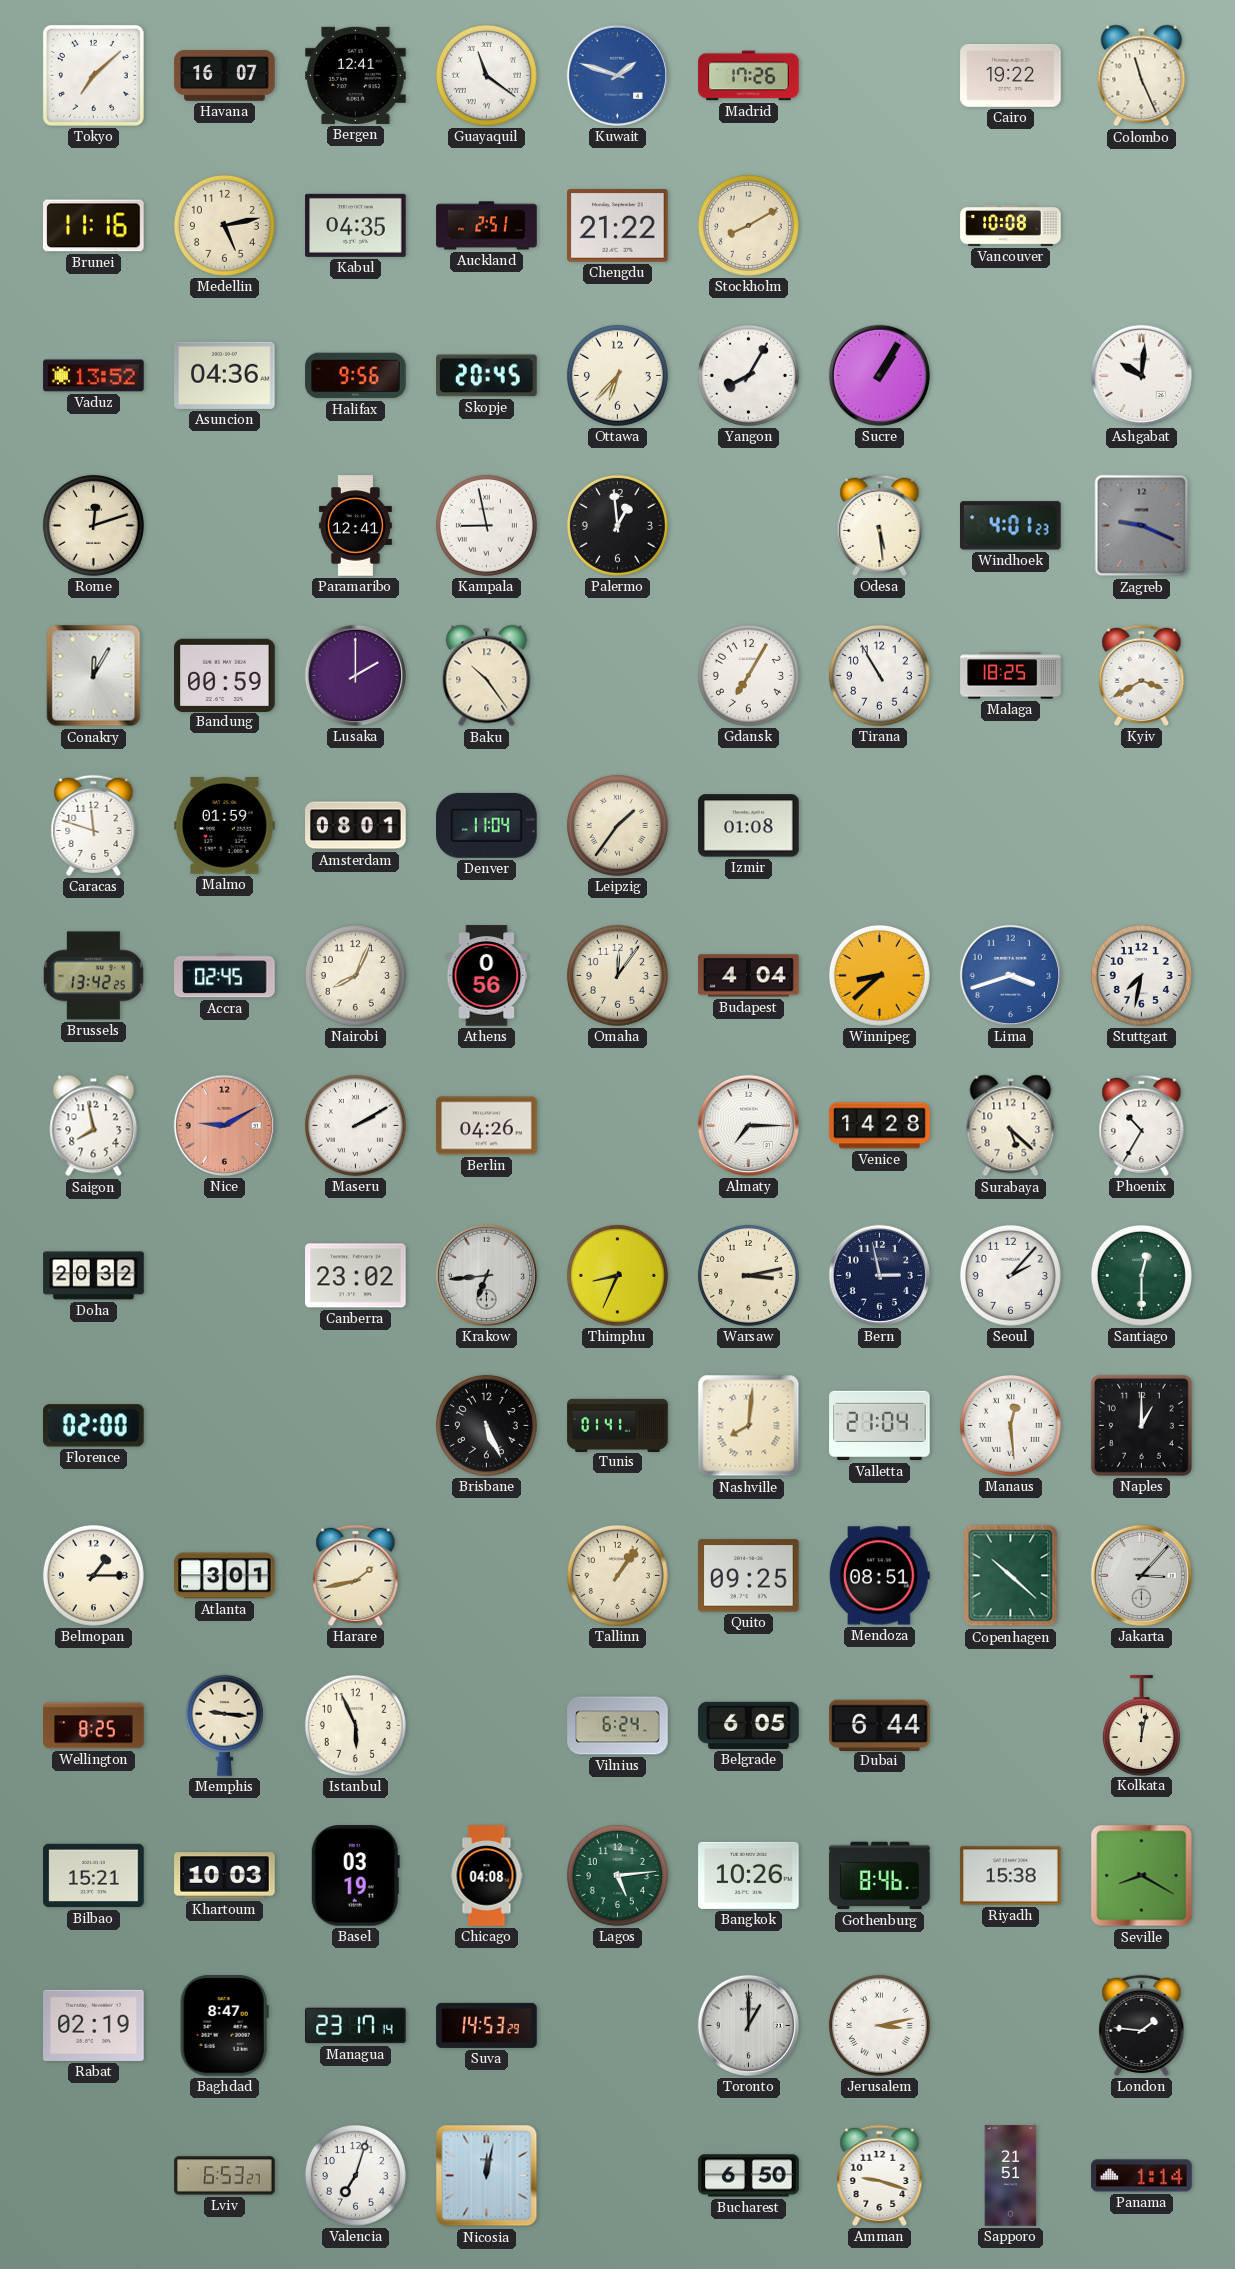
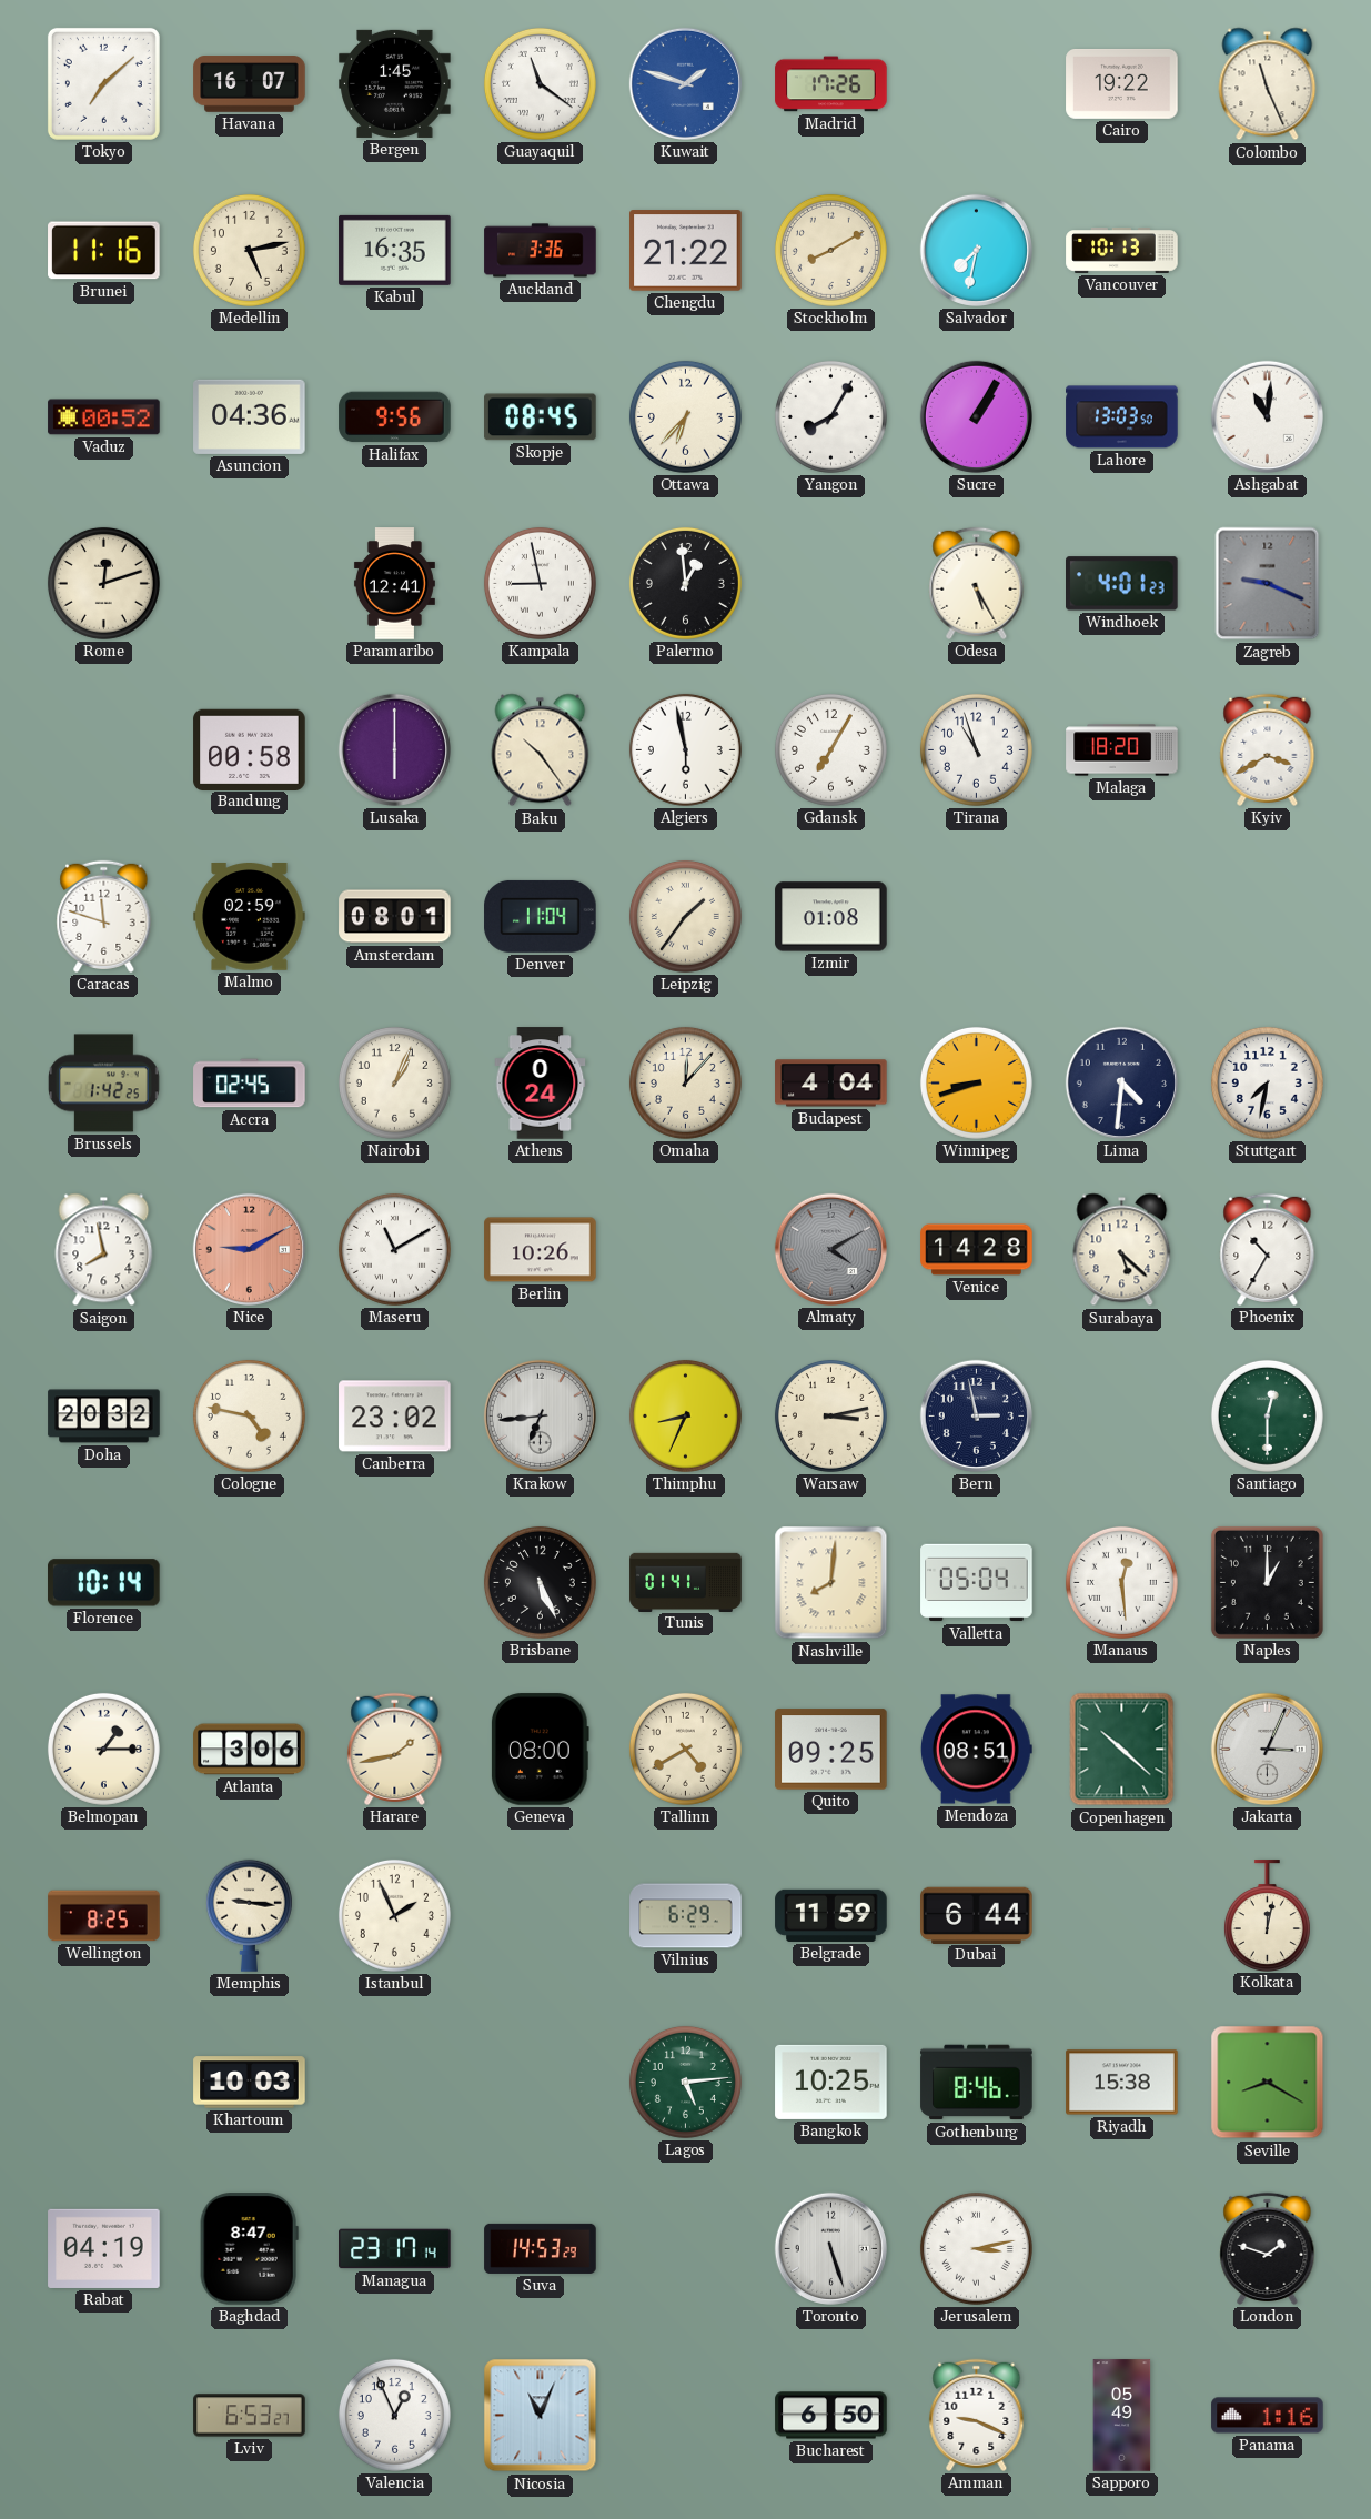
Bergen: 12:41 -> 1:45 (395, 83)
Kabul: 04:35 -> 16:35 (395, 250)
Auckland: 2:51 -> 3:36 (541, 251)
Salvador: none -> 7:32 (976, 250)
Vancouver: 10:08 -> 10:13 (1122, 251)
Vaduz: 13:52 -> 00:52 (104, 417)
Skopje: 20:45 -> 08:45 (541, 417)
Lahore: none -> 13:03 (1122, 417)
Ashgabat: 10:01 -> 11:01 (1267, 416)
Odesa: 5:29 -> 5:25 (977, 583)
Conakry: 12:05 -> none (94, 676)
Bandung: 00:59 -> 00:58 (250, 749)
Lusaka: 2:00 -> 6:00 (394, 749)
Algiers: none -> 5:58 (685, 749)
Tirana: 10:55 -> 10:57 (976, 749)
Malaga: 18:25 -> 18:20 (1122, 750)
Malmo: 01:59 -> 02:59 (250, 917)
Brussels: 13:42 -> 1:42 (104, 1084)
Nairobi: 8:04 -> 1:04 (394, 1082)
Athens: 0:56 -> 0:24 (541, 1084)
Omaha: 12:06 -> 12:07 (685, 1082)
Winnipeg: 8:38 -> 8:42 (976, 1082)
Lima: 3:42 -> 4:31 (1121, 1082)
Lima dial: blue -> navy (1121, 1082)
Maseru: 2:10 -> 11:10 (394, 1249)
Berlin: 04:26 -> 10:26 (541, 1250)
Almaty: 7:15 -> 4:10 (830, 1249)
Almaty dial: white -> grey (830, 1249)
Cologne: none -> 4:47 (249, 1415)
Seoul: 2:07 -> none (1010, 1275)
Florence: 02:00 -> 10:14 (104, 1583)
Valletta: 21:04 -> 05:04 (977, 1583)
Atlanta: 3:01 -> 3:06 (250, 1750)
Geneva: none -> 08:00 (540, 1750)
Tallinn: 1:06 -> 4:40 (685, 1749)
Jakarta: 3:07 -> 3:04 (1267, 1749)
Istanbul: 5:56 -> 1:56 (394, 1915)
Vilnius: 6:24 -> 6:29 (686, 1916)
Belgrade: 6:05 -> 11:59 (831, 1915)
Bilbao: 15:21 -> none (94, 1876)
Basel: 03:19 -> none (355, 1876)
Chicago: 04:08 -> none (487, 1876)
Bangkok: 10:26 -> 10:25 (831, 2082)
Rabat: 02:19 -> 04:19 (104, 2248)
Toronto: 1:00 -> 5:27 (830, 2248)
London: 1:46 -> 1:48 (1268, 2248)
Valencia: 7:03 -> 12:56 (394, 2415)
Nicosia: 12:02 -> 11:04 (541, 2416)
Amman: 9:18 -> 9:19 (977, 2415)
Sapporo: 21:51 -> 05:49 (1122, 2416)
Panama: 1:14 -> 1:16 (1268, 2416)
